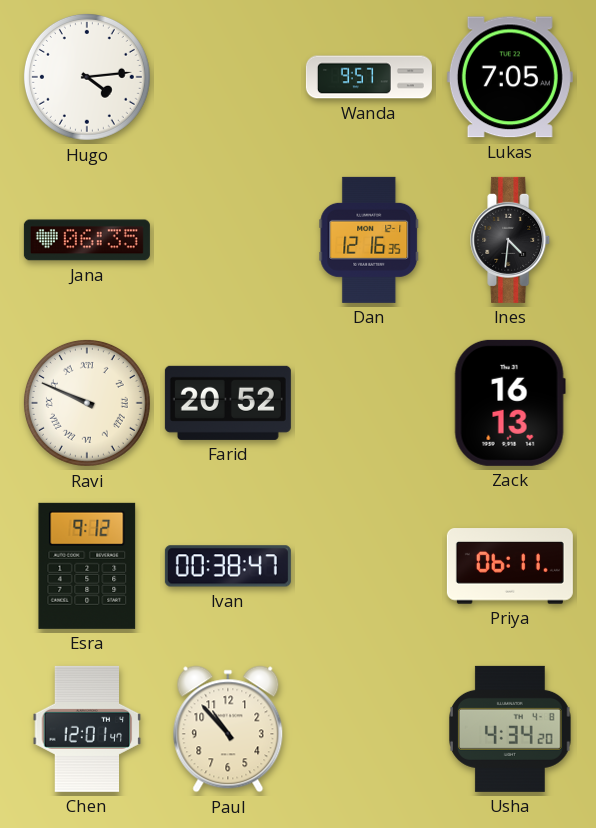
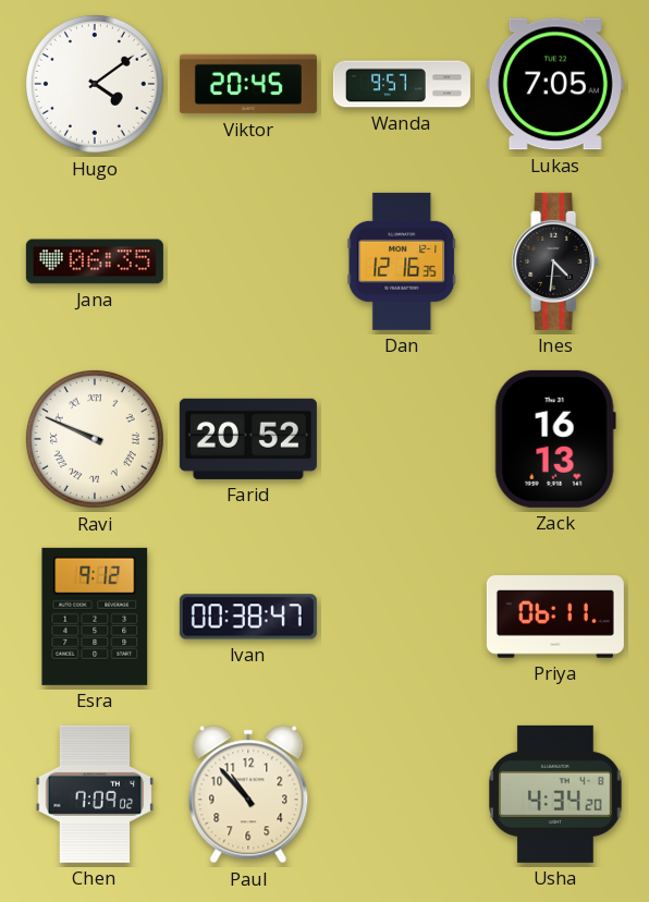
Hugo: 4:14 -> 4:09 (95, 84)
Viktor: none -> 20:45 (248, 84)
Chen: 12:01 -> 7:09 (95, 794)
